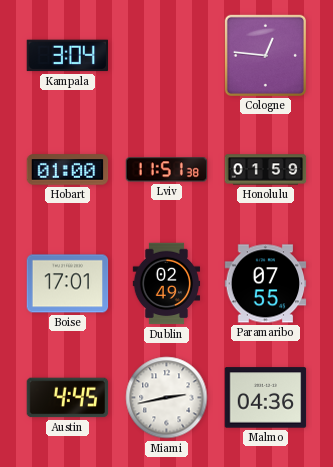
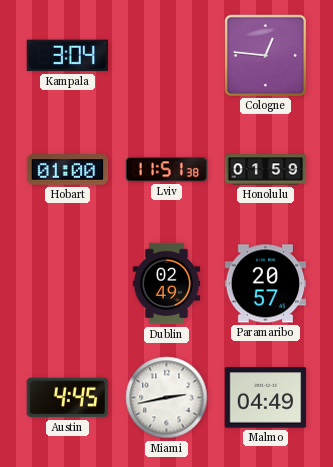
Boise: 17:01 -> none (68, 284)
Paramaribo: 07:55 -> 20:57 (266, 284)
Malmo: 04:36 -> 04:49 (266, 398)
